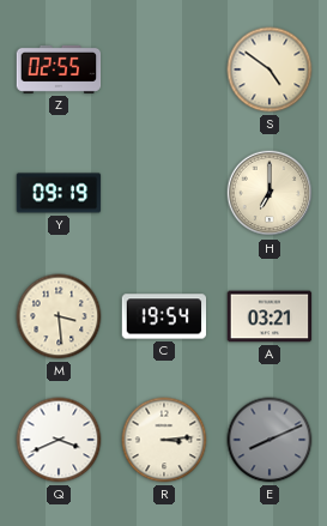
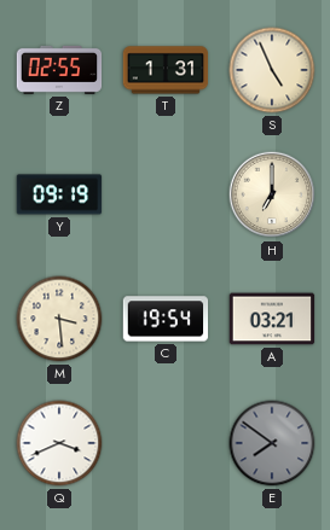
T: none -> 1:31 (166, 70)
S: 4:51 -> 4:56 (272, 70)
R: 3:14 -> none (164, 440)
E: 8:11 -> 7:51 (272, 443)
